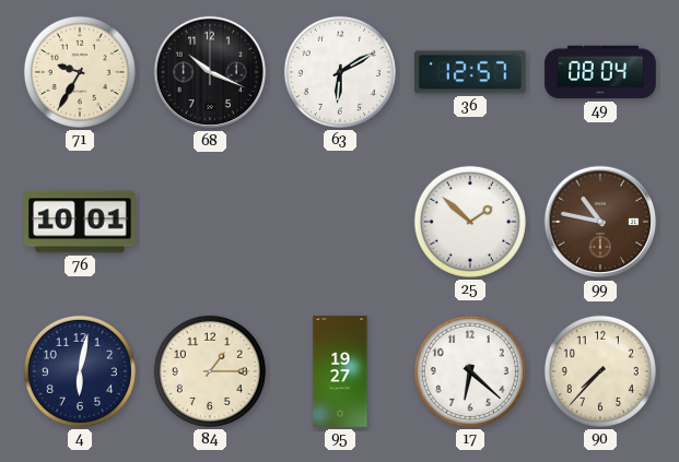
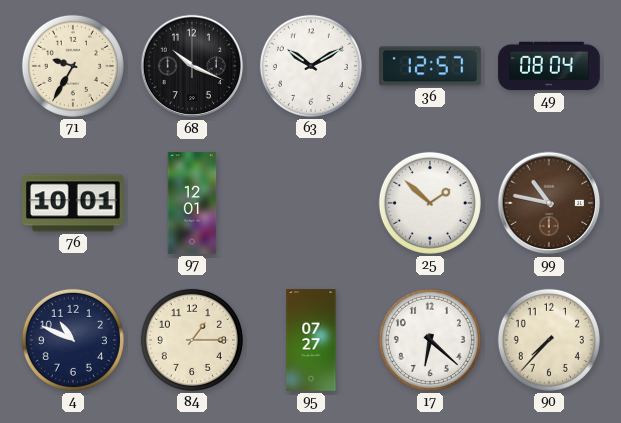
63: 6:10 -> 10:10 (311, 66)
97: none -> 12:01 (192, 203)
4: 6:02 -> 10:49 (73, 340)
95: 19:27 -> 07:27 (311, 340)
